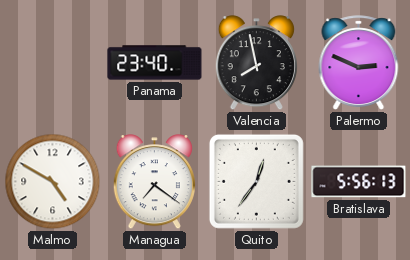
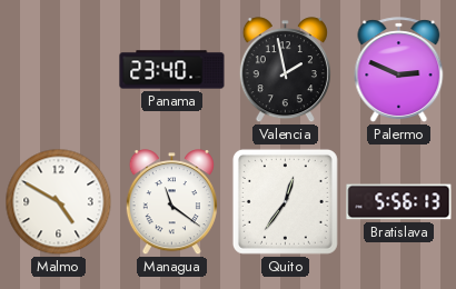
Valencia: 7:58 -> 1:58 (285, 70)
Managua: 7:21 -> 11:21 (171, 202)
